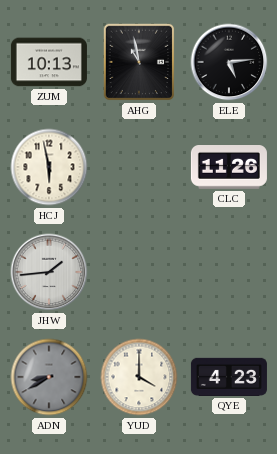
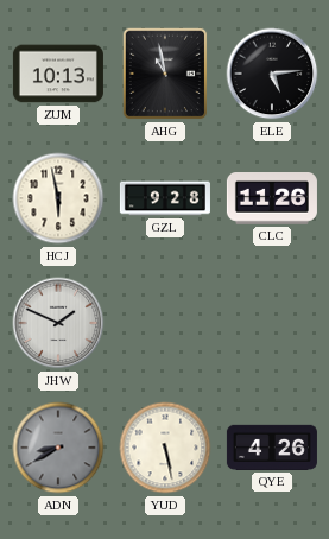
GZL: none -> 9:28 (165, 198)
JHW: 1:44 -> 1:49 (58, 323)
YUD: 4:00 -> 5:28 (165, 448)
QYE: 4:23 -> 4:26 (272, 448)
